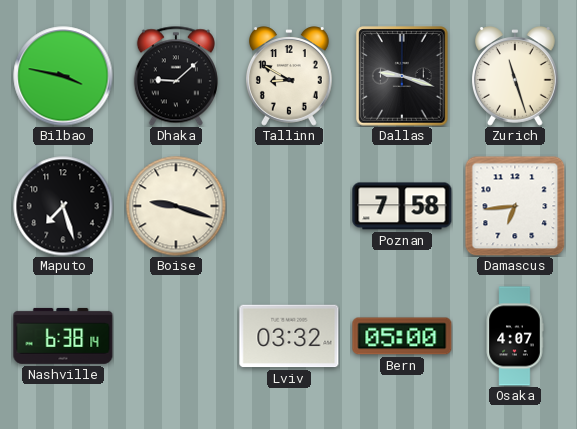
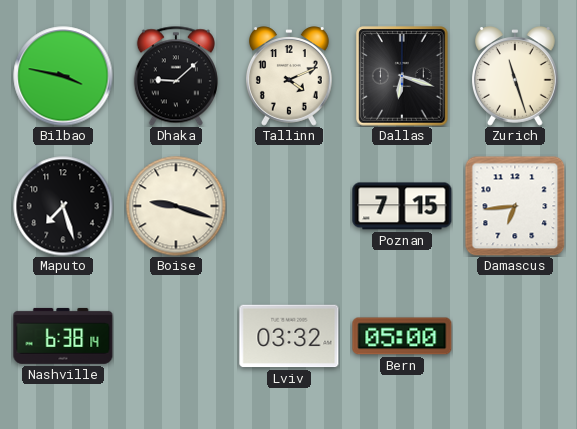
Tallinn: 8:50 -> 4:11 (289, 76)
Dallas: 9:18 -> 6:18 (402, 76)
Poznan: 7:58 -> 7:15 (402, 206)
Osaka: 4:07 -> none (515, 336)
